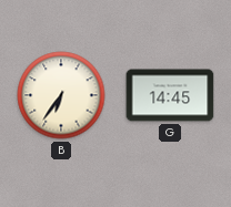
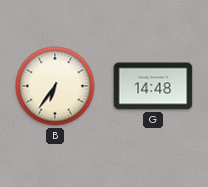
G: 14:45 -> 14:48 (153, 86)
